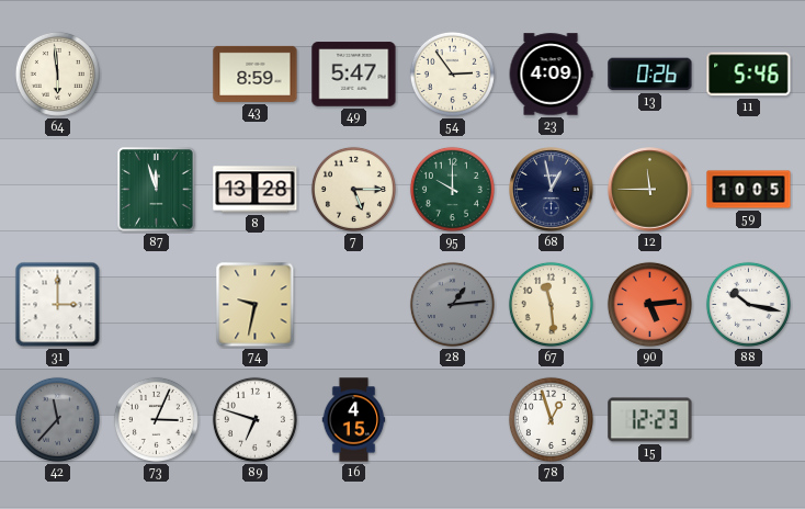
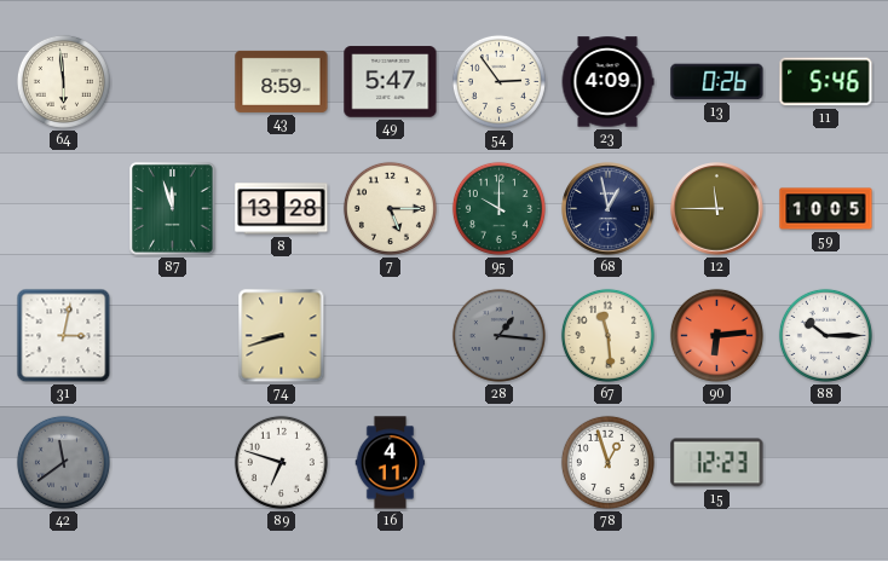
31: 3:00 -> 3:02 (64, 336)
74: 9:32 -> 8:42 (282, 336)
28: 1:14 -> 1:16 (498, 335)
90: 5:14 -> 6:14 (716, 335)
88: 10:17 -> 10:15 (825, 335)
42: 11:37 -> 11:39 (63, 462)
73: 3:04 -> none (156, 419)
16: 4:15 -> 4:11 (391, 463)
